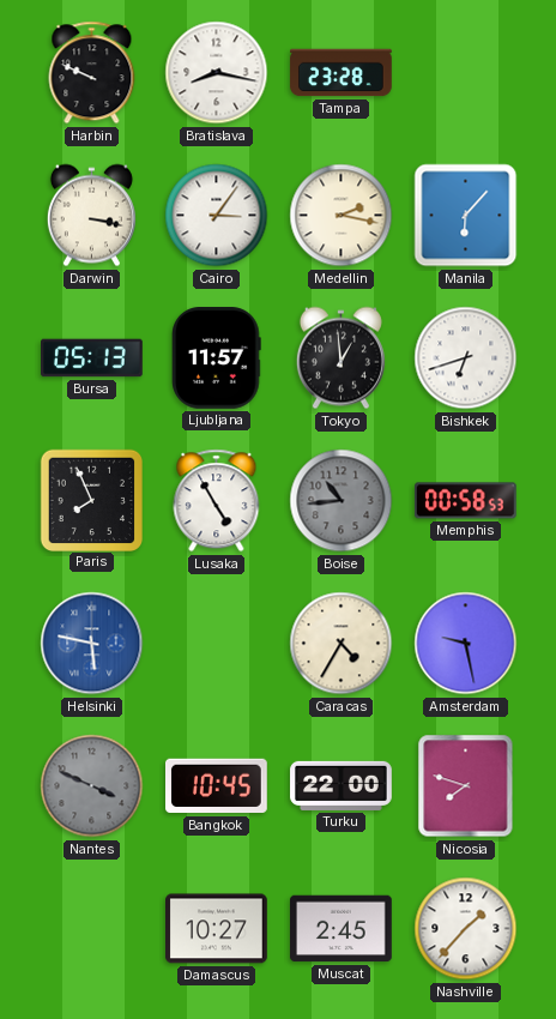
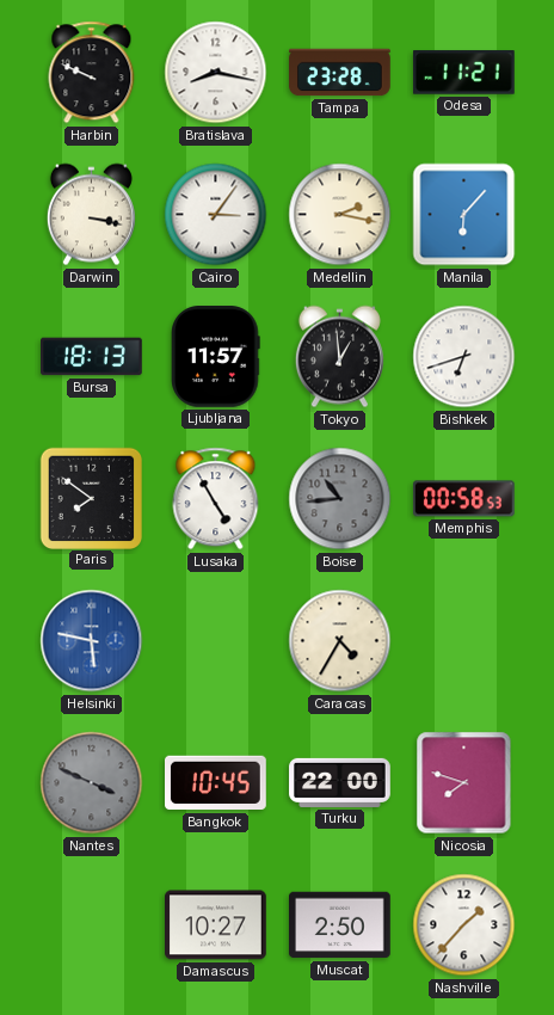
Odesa: none -> 11:21 (463, 73)
Bursa: 05:13 -> 18:13 (92, 357)
Paris: 7:56 -> 7:51 (91, 498)
Amsterdam: 9:28 -> none (466, 644)
Muscat: 2:45 -> 2:50 (340, 925)
